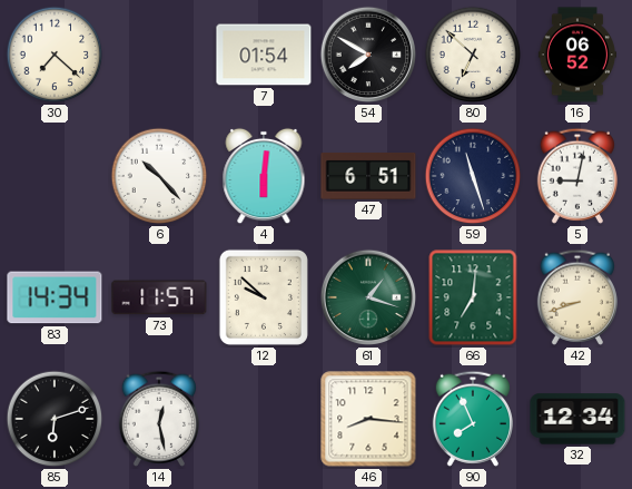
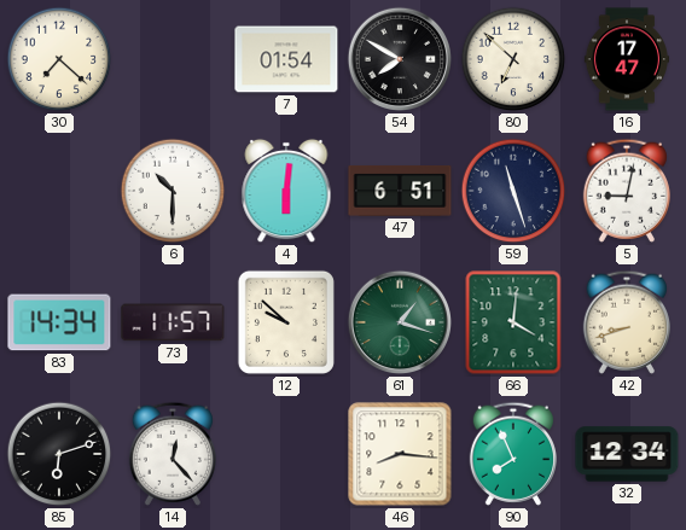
16: 06:52 -> 17:47 (626, 59)
6: 10:23 -> 10:30 (173, 191)
66: 7:01 -> 4:01 (513, 322)
14: 12:28 -> 12:23 (171, 454)
